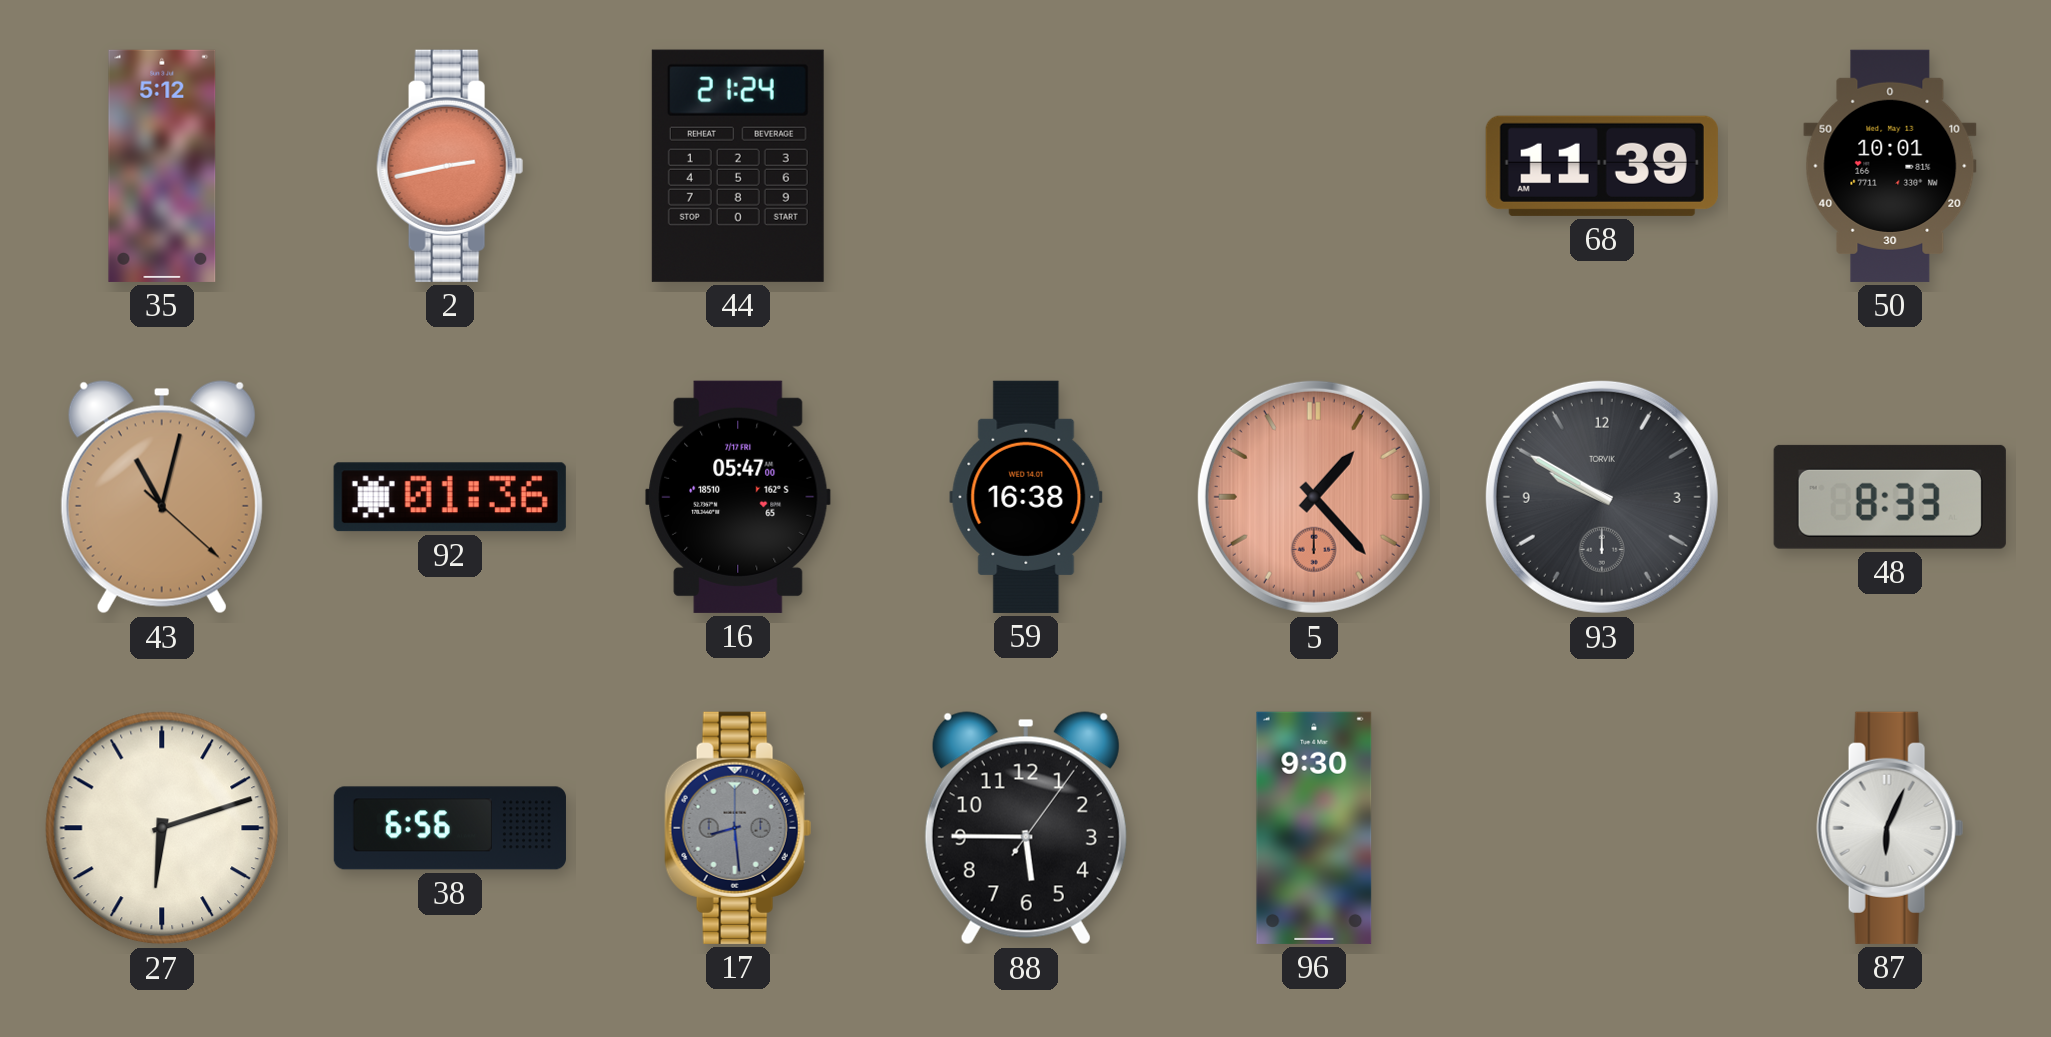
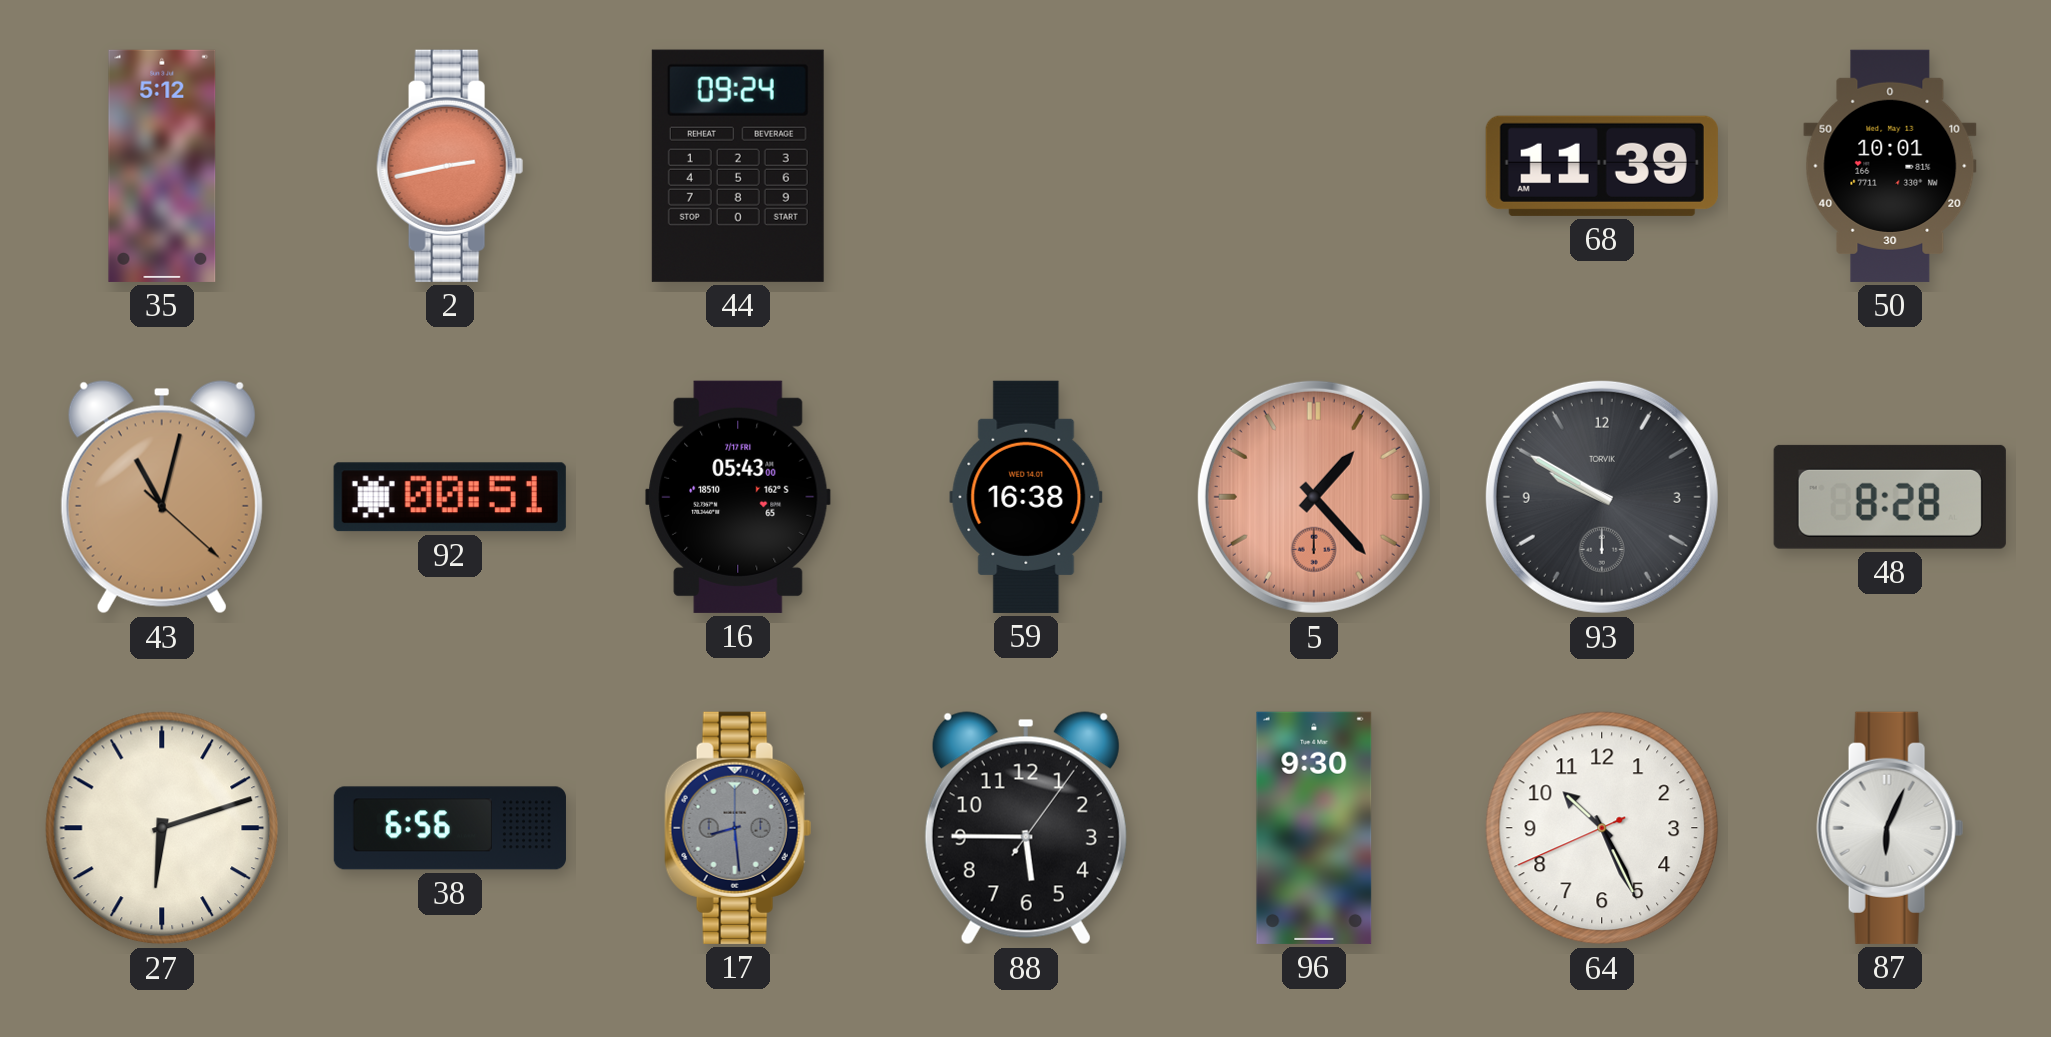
44: 21:24 -> 09:24 (738, 166)
92: 01:36 -> 00:51 (450, 497)
16: 05:47 -> 05:43 (738, 497)
48: 8:33 -> 8:28 (1890, 497)
64: none -> 10:25 (1602, 828)
